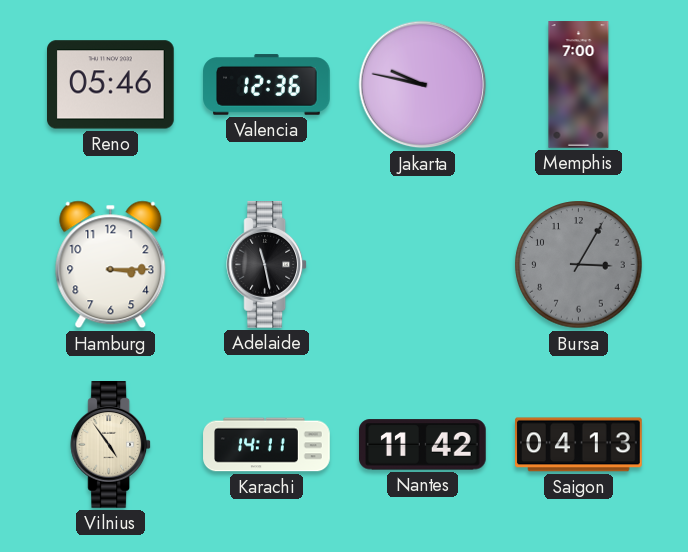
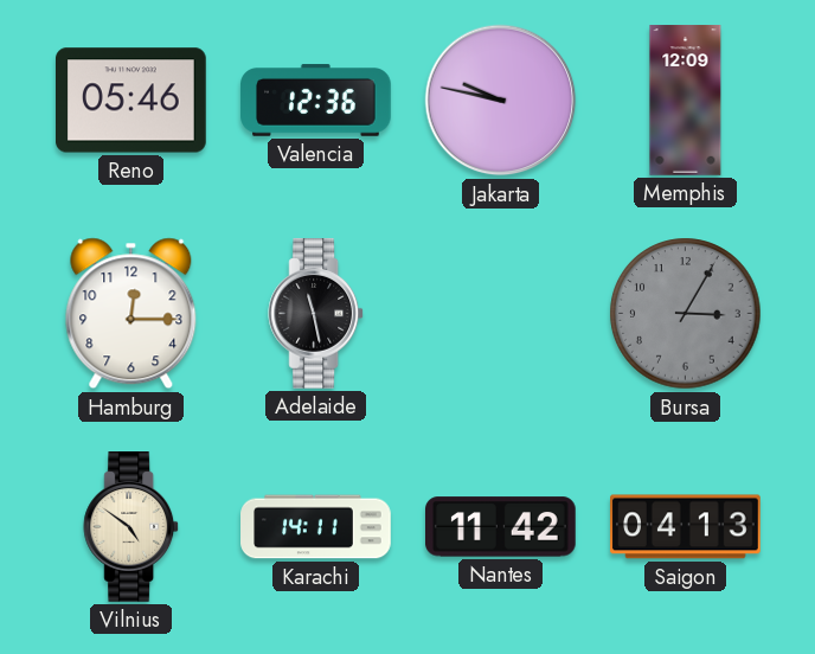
Memphis: 7:00 -> 12:09 (686, 101)
Hamburg: 3:15 -> 12:15 (131, 314)
Vilnius: 4:54 -> 4:51 (131, 527)
